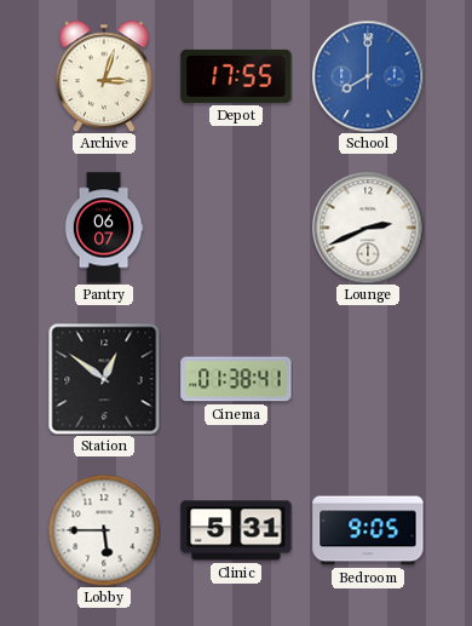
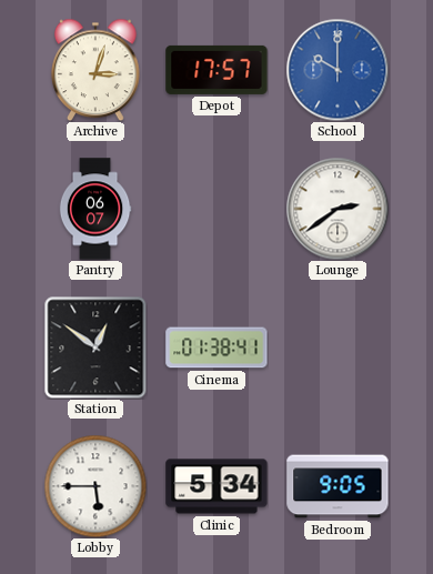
Depot: 17:55 -> 17:57 (216, 70)
School: 8:00 -> 10:00 (338, 70)
Lounge: 2:41 -> 2:39 (338, 209)
Clinic: 5:31 -> 5:34 (216, 486)
